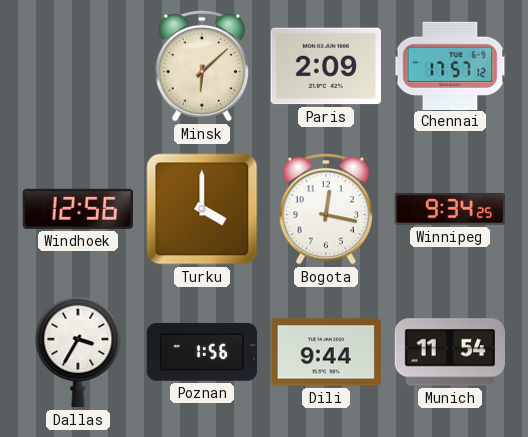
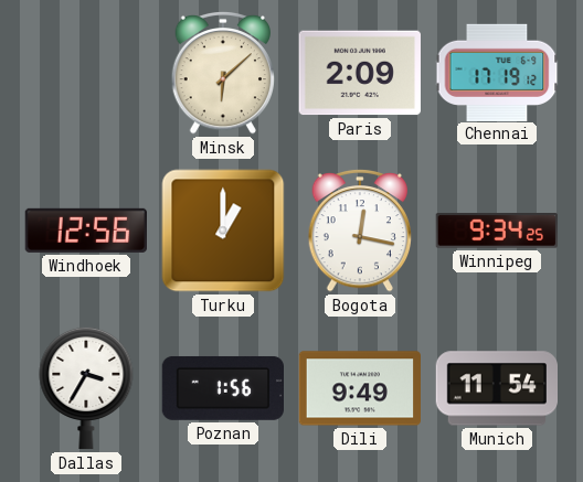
Chennai: 17:57 -> 17:19 (497, 72)
Turku: 4:00 -> 1:00 (223, 231)
Dili: 9:44 -> 9:49 (359, 388)
